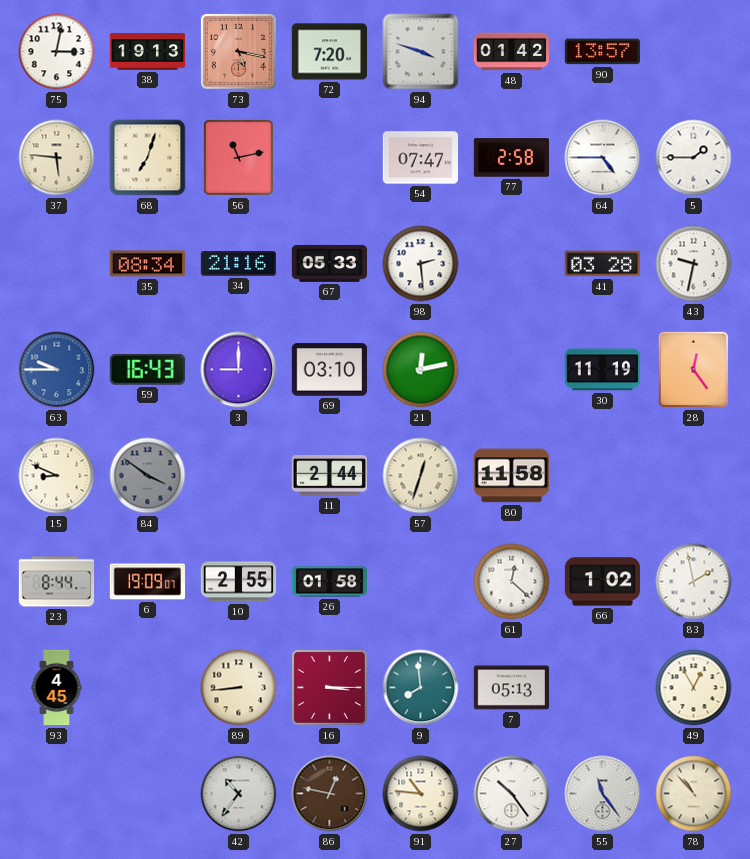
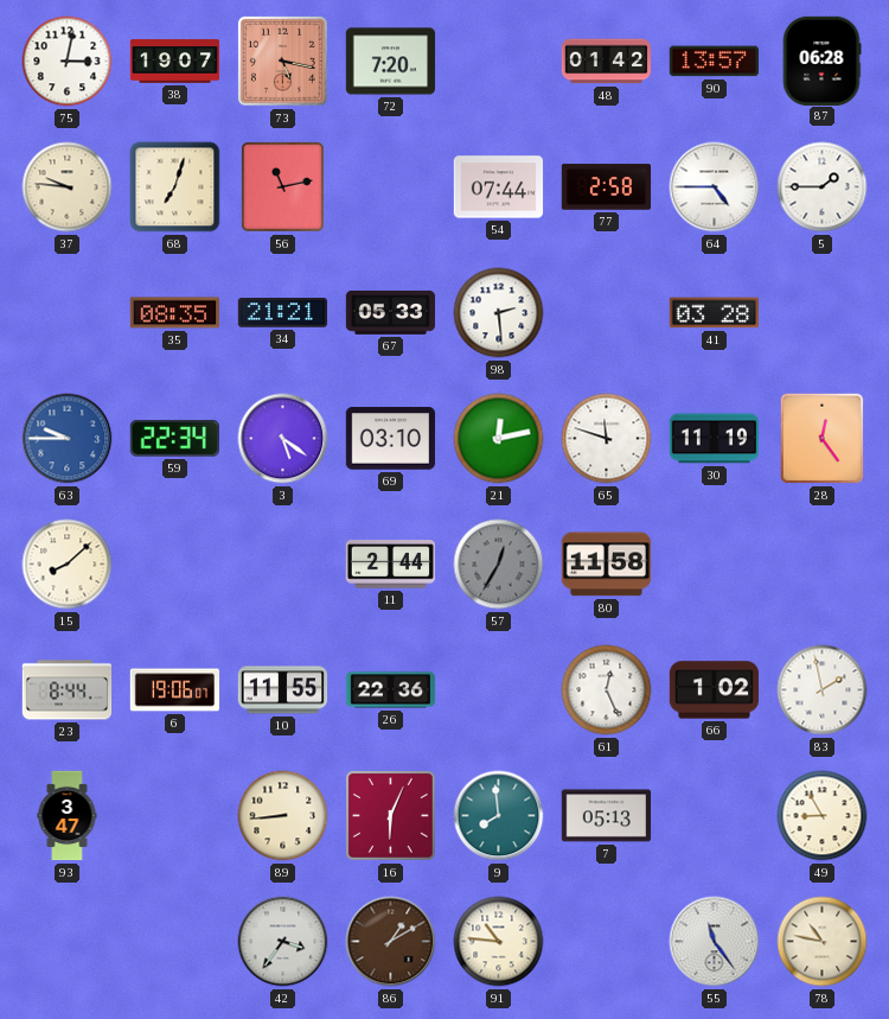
38: 19:13 -> 19:07 (175, 62)
94: 3:48 -> none (421, 52)
87: none -> 06:28 (821, 60)
37: 5:46 -> 9:46 (68, 187)
54: 07:47 -> 07:44 (499, 187)
35: 08:34 -> 08:35 (174, 313)
34: 21:16 -> 21:21 (282, 313)
43: 9:32 -> none (694, 264)
59: 16:43 -> 22:34 (174, 438)
3: 9:00 -> 5:21 (283, 439)
65: none -> 11:48 (607, 439)
15: 8:49 -> 8:08 (68, 565)
84: 3:51 -> none (148, 476)
57: 12:33 -> 12:35 (499, 565)
57 dial: cream -> grey (499, 565)
6: 19:09 -> 19:06 (175, 690)
10: 2:55 -> 11:55 (283, 690)
26: 01:58 -> 22:36 (391, 690)
61: 12:22 -> 12:26 (607, 690)
93: 4:45 -> 3:47 (68, 816)
16: 3:15 -> 6:04 (390, 815)
49: 12:55 -> 8:55 (823, 816)
42: 10:36 -> 3:36 (283, 942)
86: 12:47 -> 1:10 (391, 942)
27: 10:24 -> none (512, 794)
78: 10:53 -> 10:47 (823, 942)
